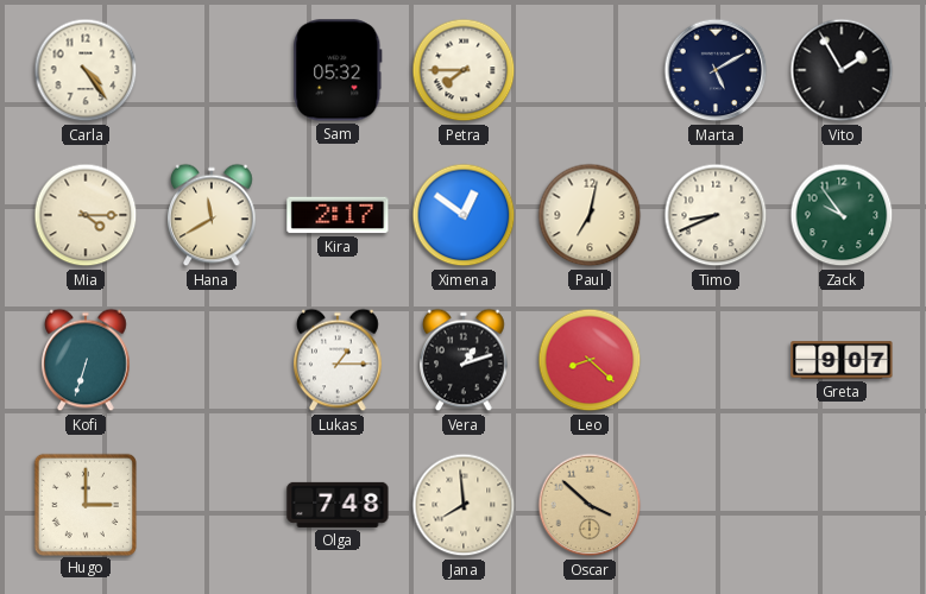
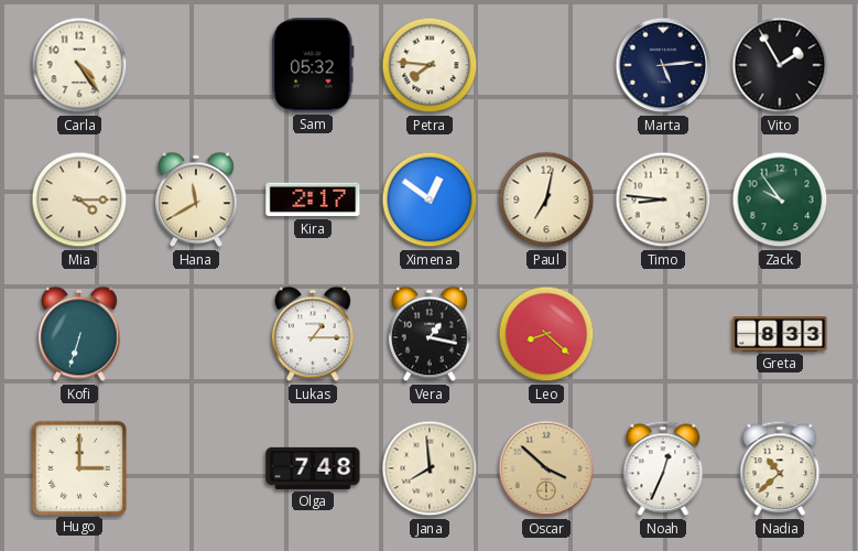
Petra: 7:45 -> 7:46 (430, 65)
Marta: 5:10 -> 5:14 (663, 65)
Timo: 8:41 -> 8:46 (663, 199)
Vera: 1:12 -> 1:17 (430, 334)
Greta: 9:07 -> 8:33 (780, 334)
Noah: none -> 12:34 (663, 468)
Nadia: none -> 10:38 (780, 468)
